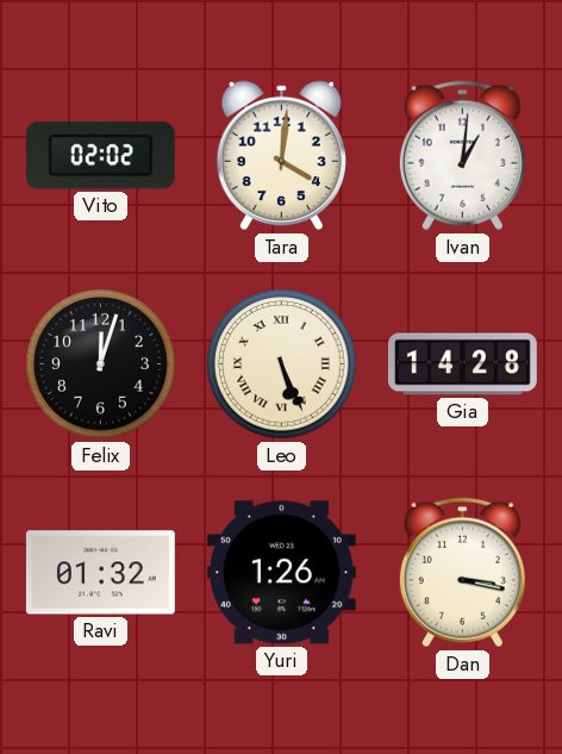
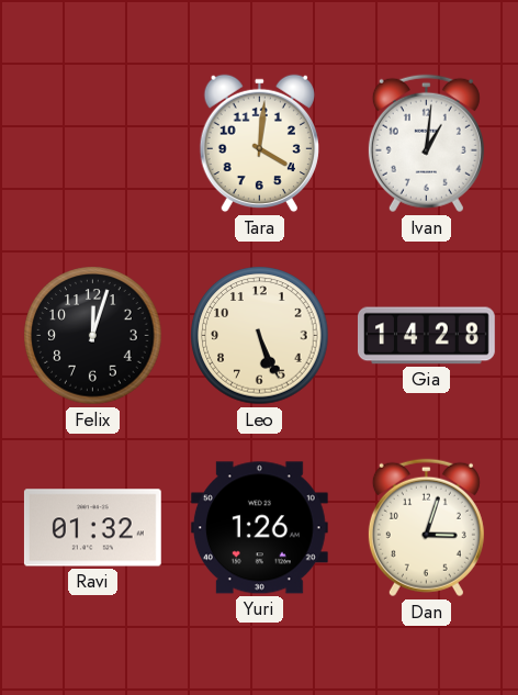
Vito: 02:02 -> none (100, 156)
Leo numerals: Roman -> Arabic (260, 336)
Dan: 3:17 -> 3:03 (426, 528)
